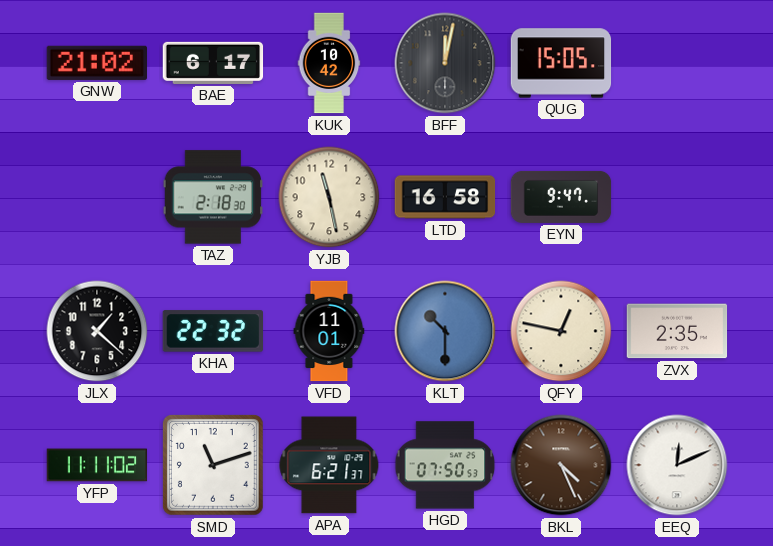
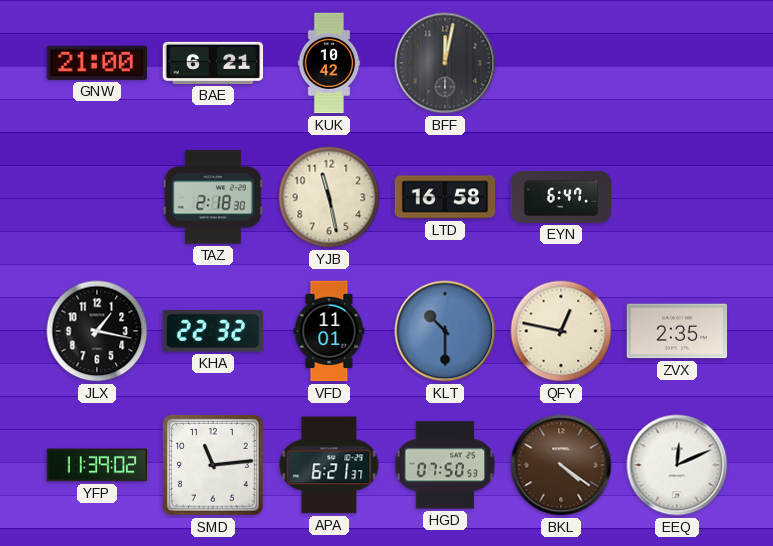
GNW: 21:02 -> 21:00 (96, 63)
BAE: 6:17 -> 6:21 (213, 63)
QUG: 15:05 -> none (561, 63)
EYN: 9:47 -> 6:47 (561, 197)
JLX: 1:22 -> 1:17 (97, 331)
YFP: 11:11 -> 11:39 (97, 465)
SMD: 11:12 -> 11:14 (213, 465)
BKL: 4:26 -> 4:21 (561, 465)
